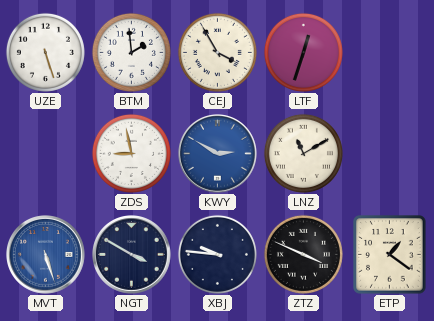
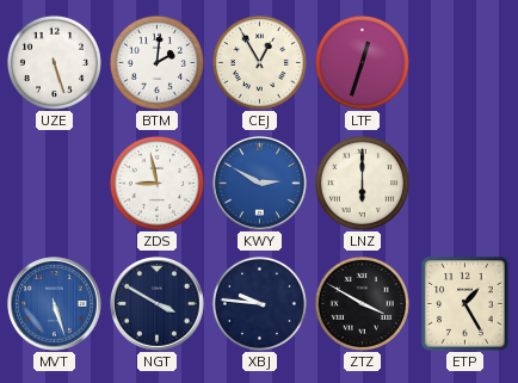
BTM: 1:59 -> 2:01 (156, 62)
CEJ: 3:55 -> 12:55 (259, 62)
LNZ: 11:10 -> 6:00 (362, 183)
ZTZ: 3:49 -> 3:50 (362, 303)
ETP: 1:21 -> 1:25 (465, 304)
